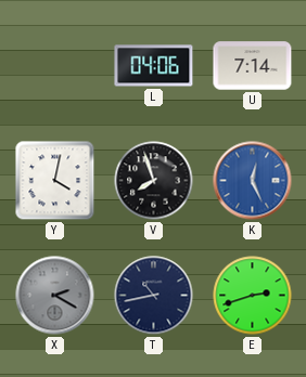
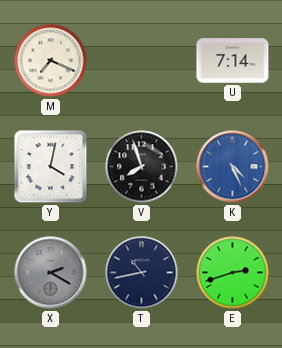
M: none -> 7:19 (51, 61)
L: 04:06 -> none (154, 66)
K: 12:26 -> 4:26 (233, 167)
